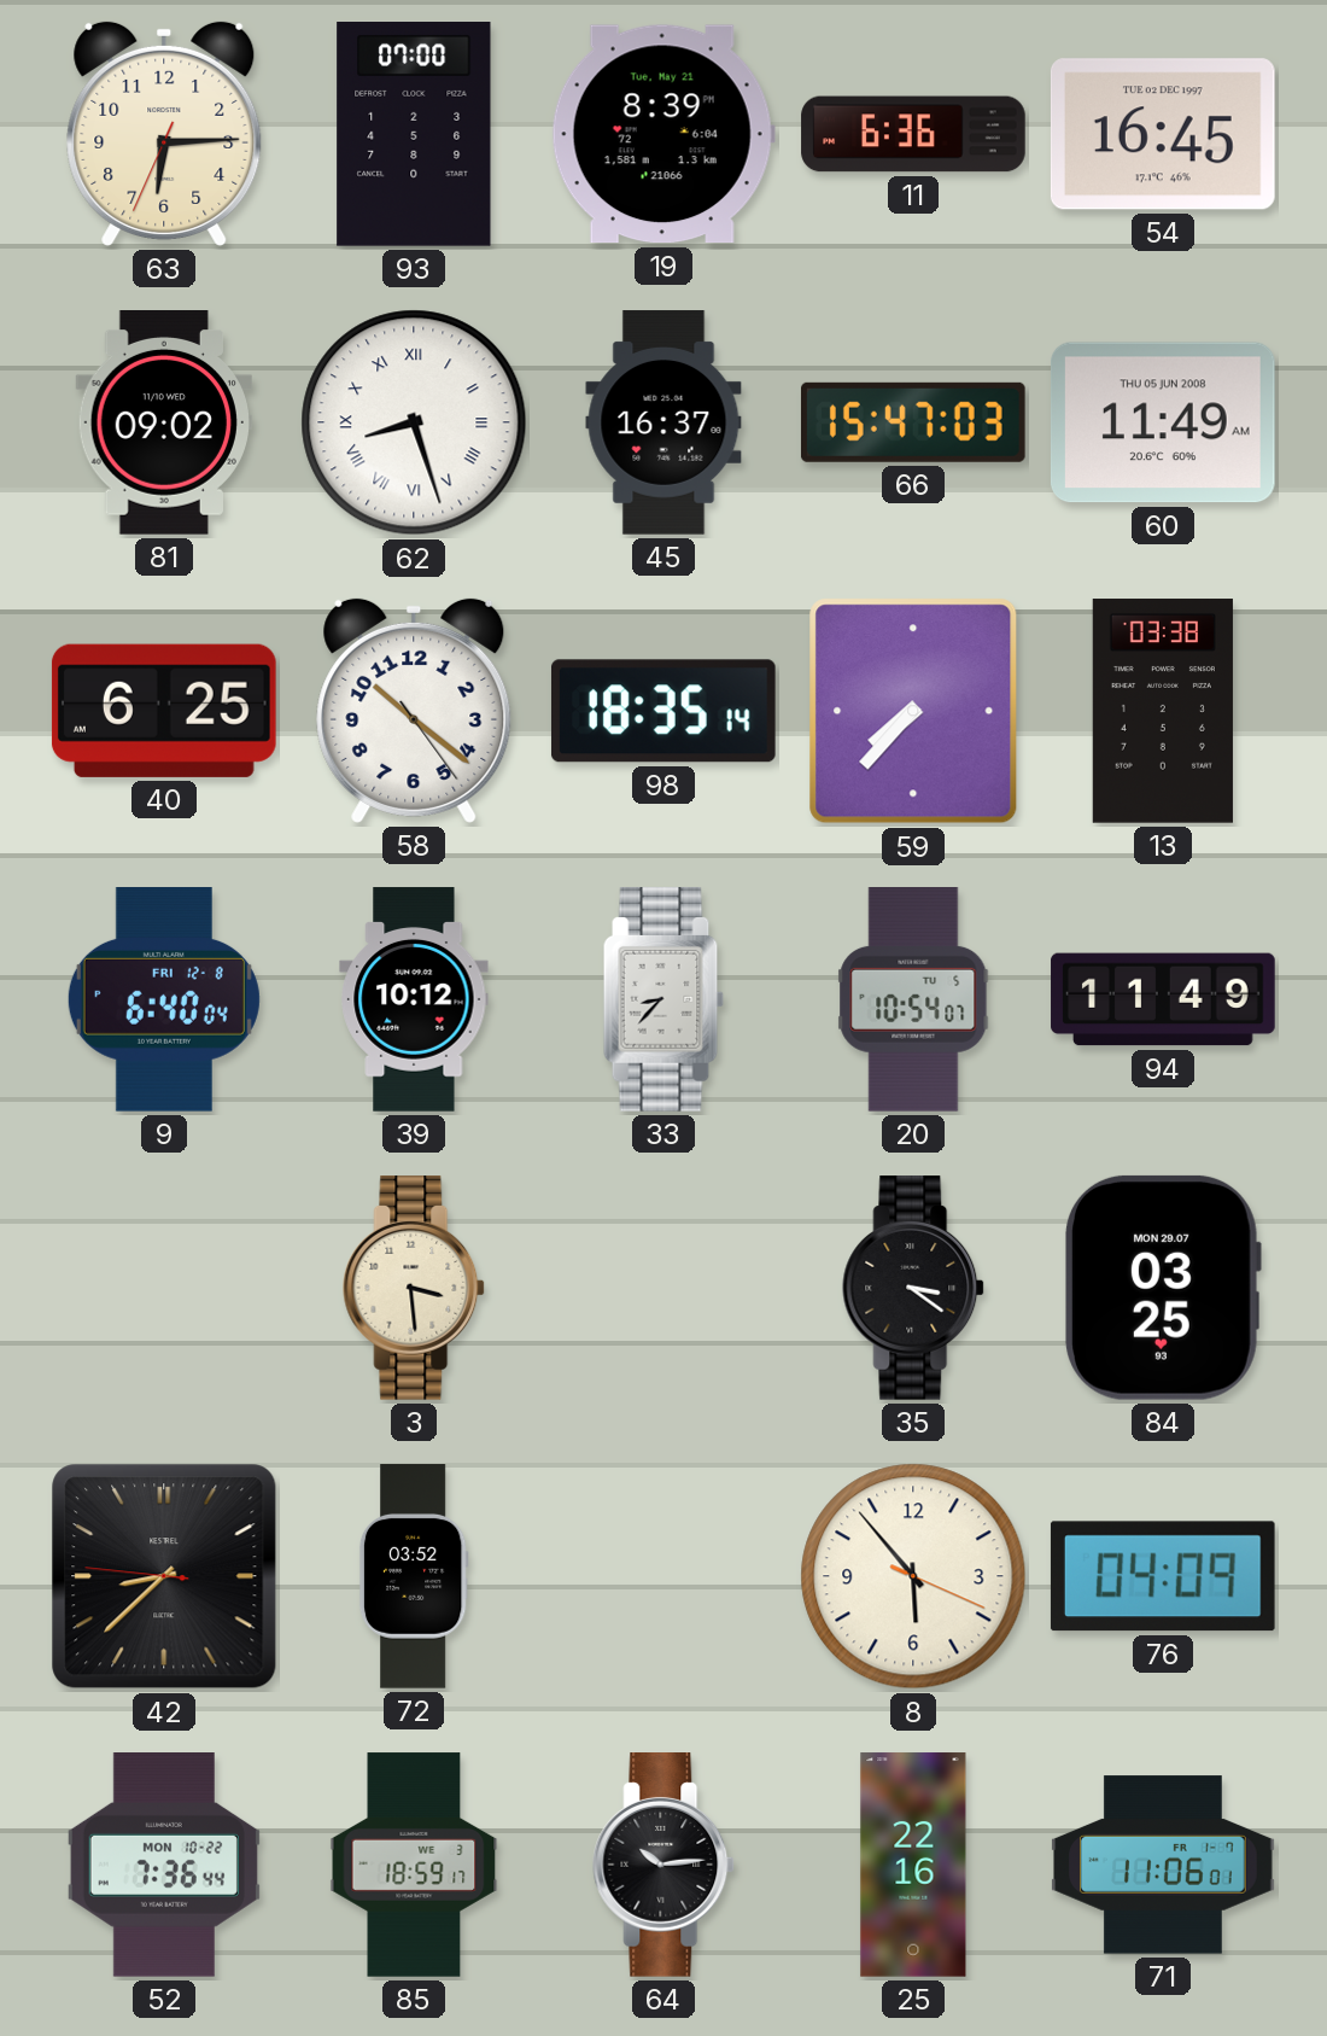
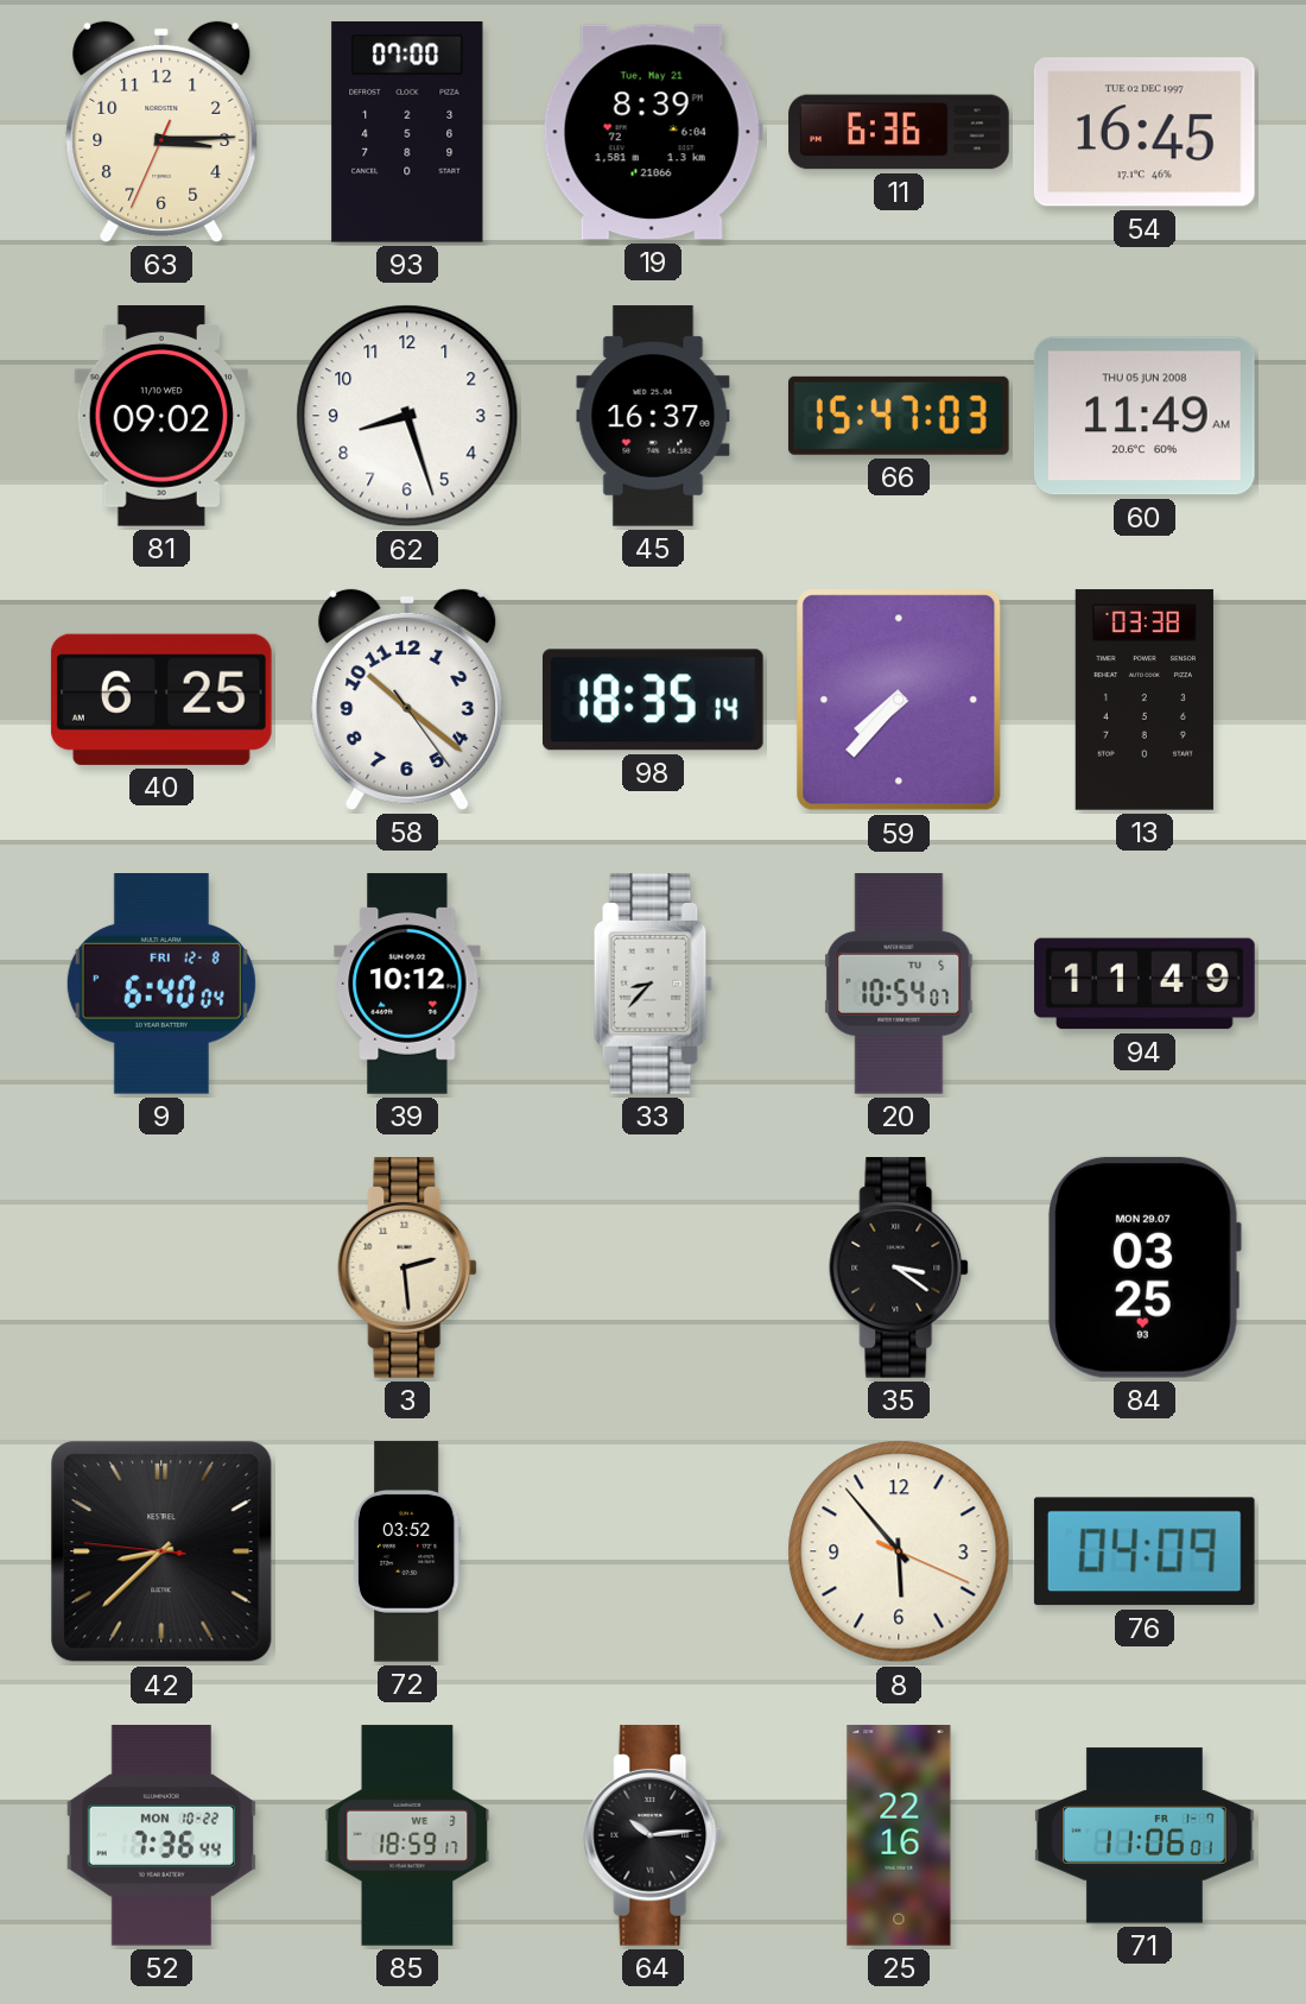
63: 6:14 -> 3:14 (161, 132)
62 numerals: Roman -> Arabic (407, 416)
3: 3:29 -> 2:29 (408, 1269)
